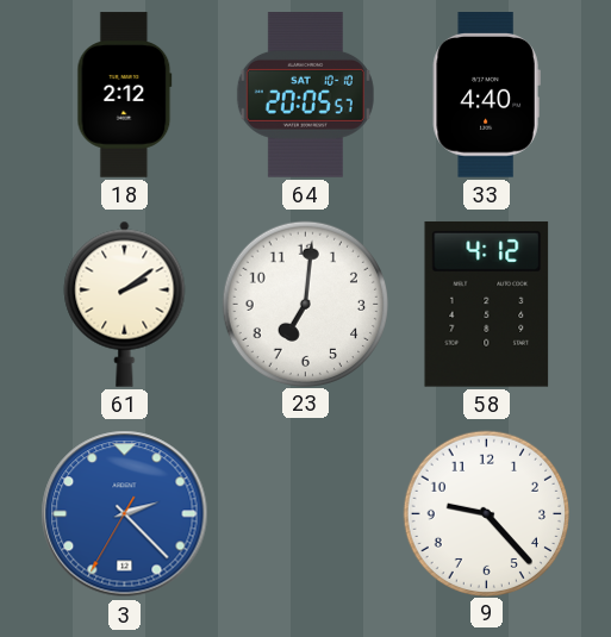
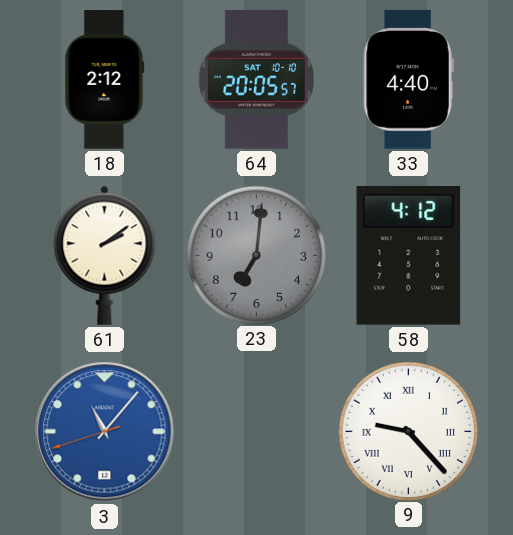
23 dial: white -> grey (256, 255)
3: 2:22 -> 11:06 (105, 432)
9 numerals: Arabic -> Roman (408, 431)
